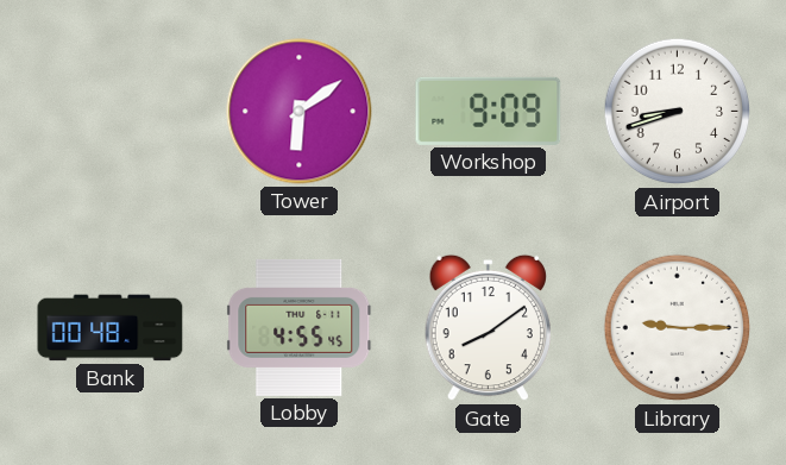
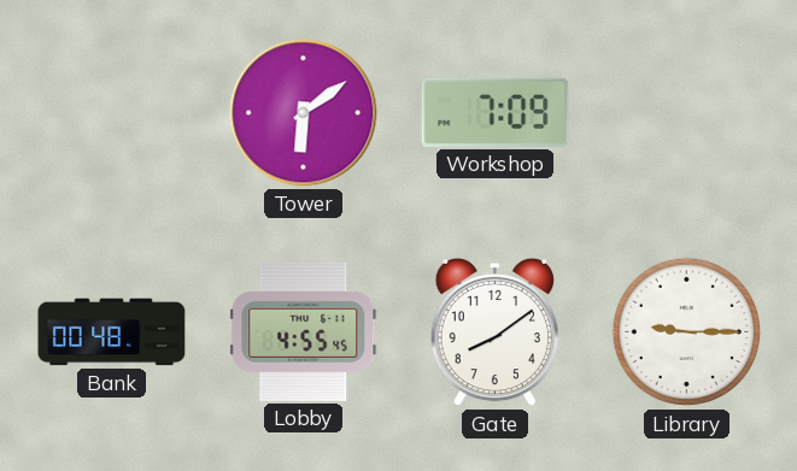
Workshop: 9:09 -> 7:09 (496, 112)
Airport: 8:42 -> none (678, 112)
